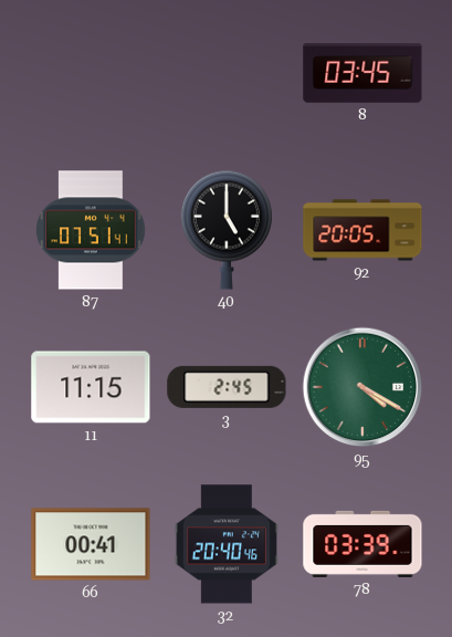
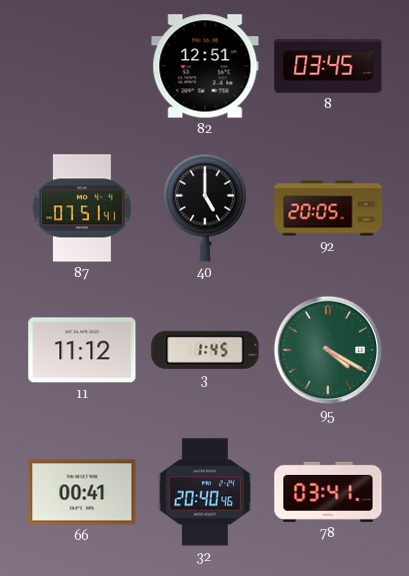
82: none -> 12:51 (205, 66)
11: 11:15 -> 11:12 (82, 350)
3: 2:45 -> 1:45 (205, 350)
78: 03:39 -> 03:41 (328, 492)
